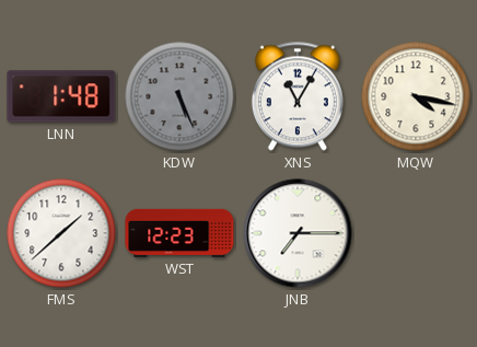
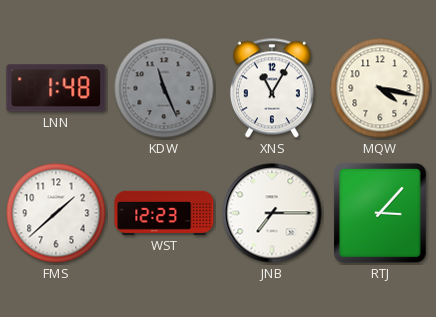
KDW: 5:26 -> 11:26 (164, 88)
RTJ: none -> 3:07 (380, 214)
